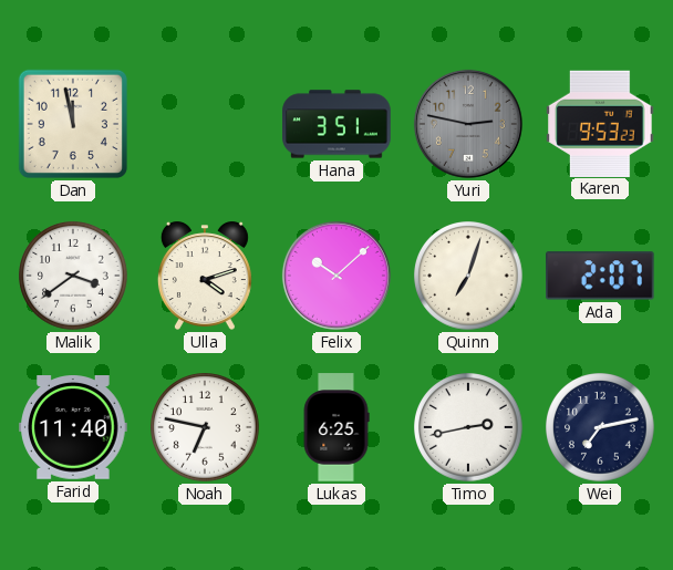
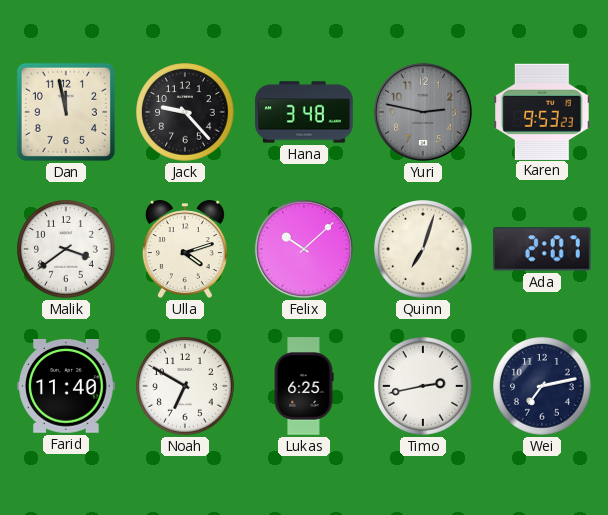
Jack: none -> 9:23 (185, 112)
Hana: 3:51 -> 3:48 (304, 112)
Noah: 6:47 -> 6:50 (185, 386)
